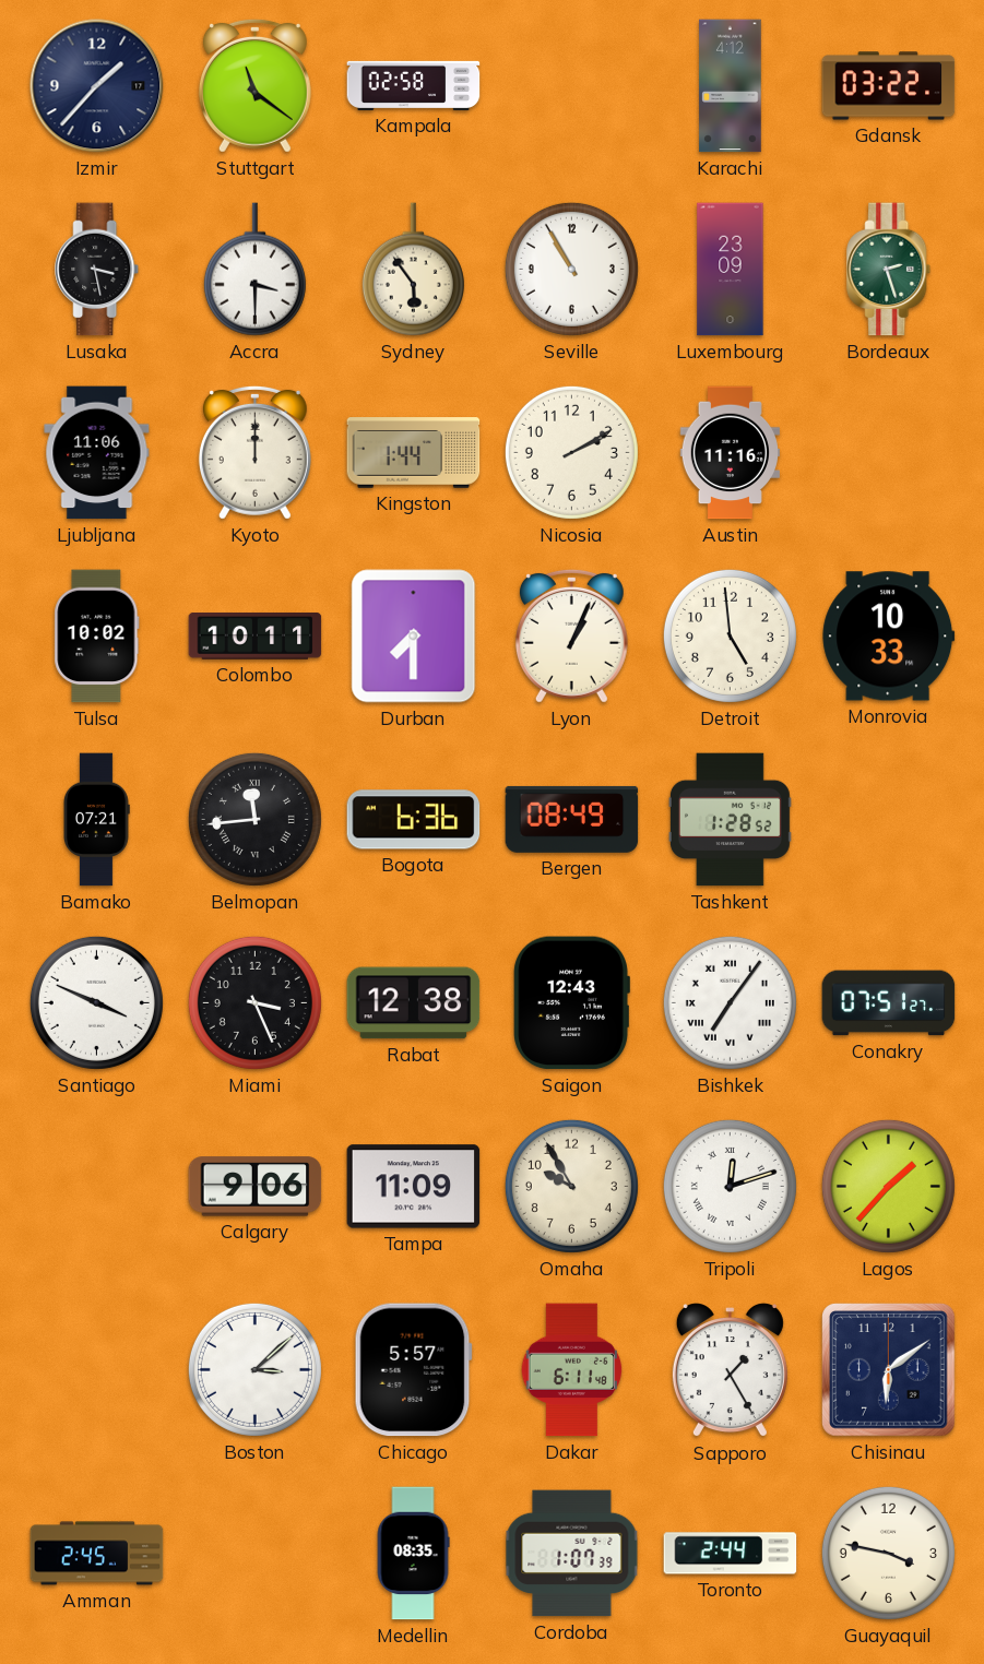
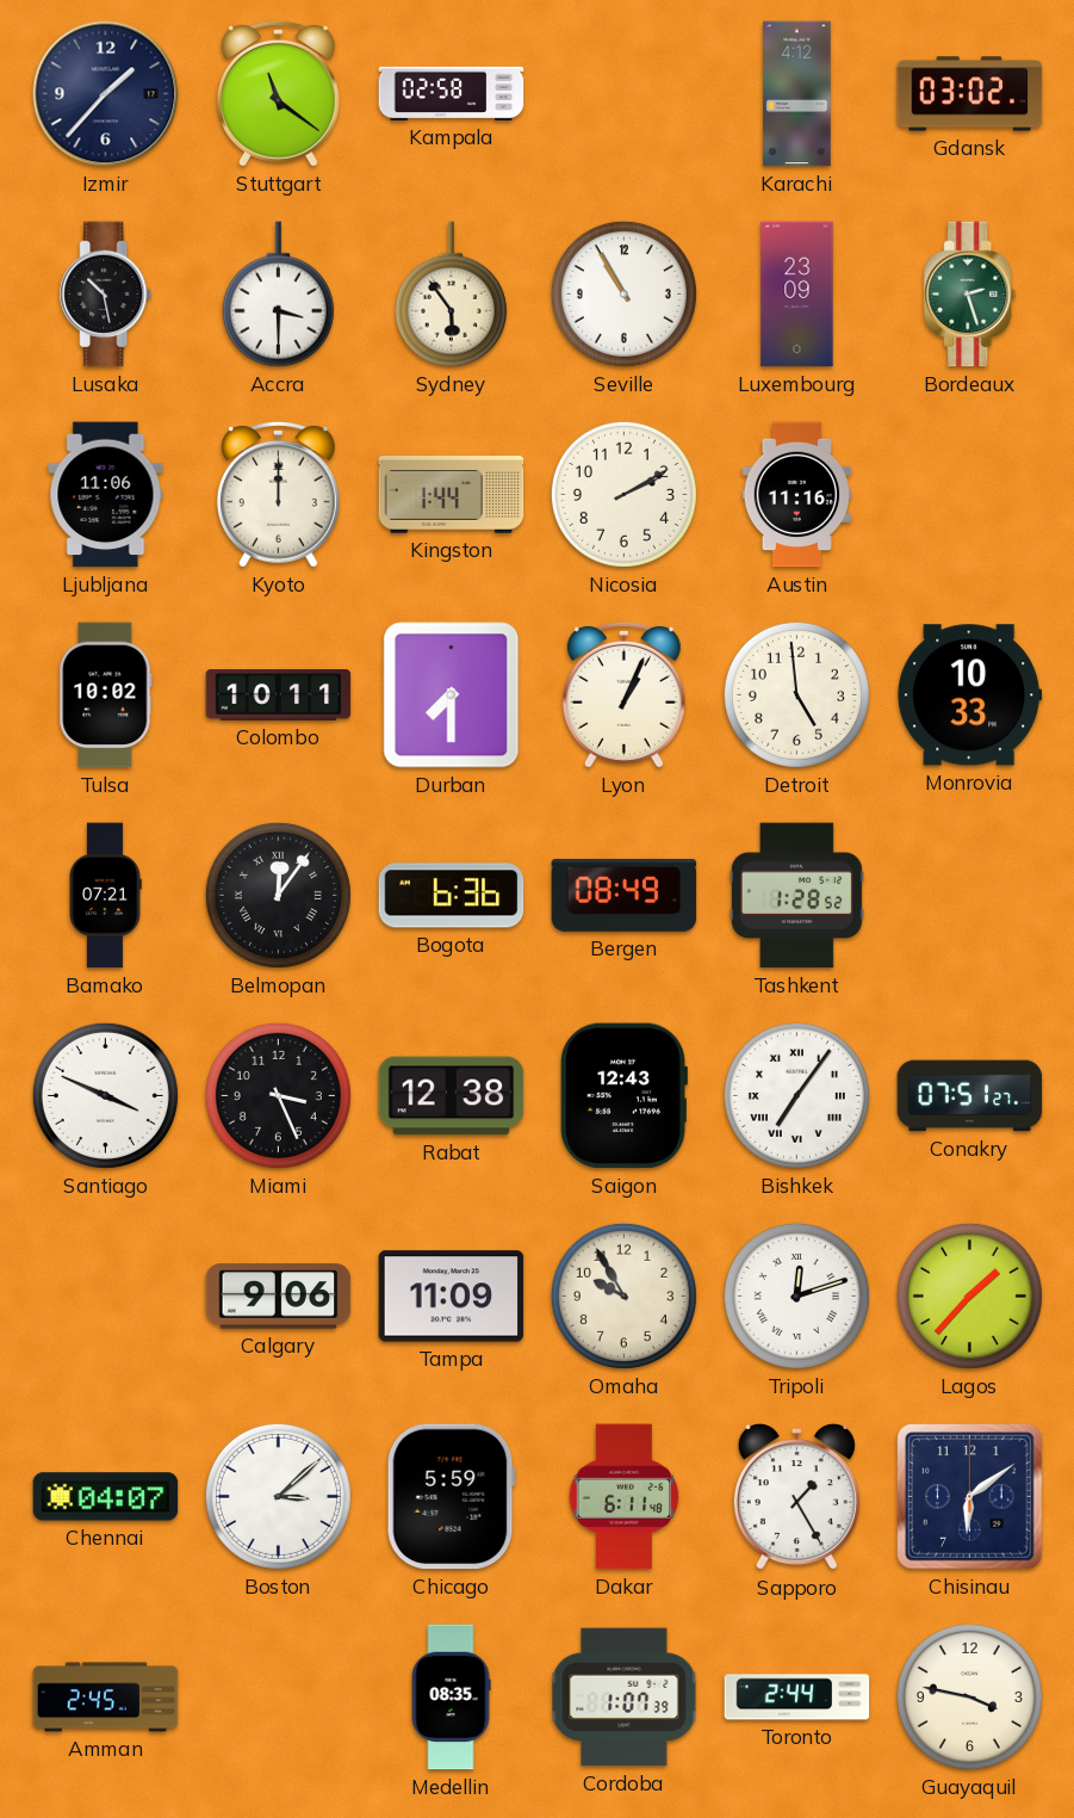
Gdansk: 03:22 -> 03:02 (970, 94)
Lusaka: 3:28 -> 10:28 (106, 295)
Belmopan: 11:44 -> 12:06 (278, 895)
Chennai: none -> 04:07 (106, 1497)
Chicago: 5:57 -> 5:59 (451, 1497)
